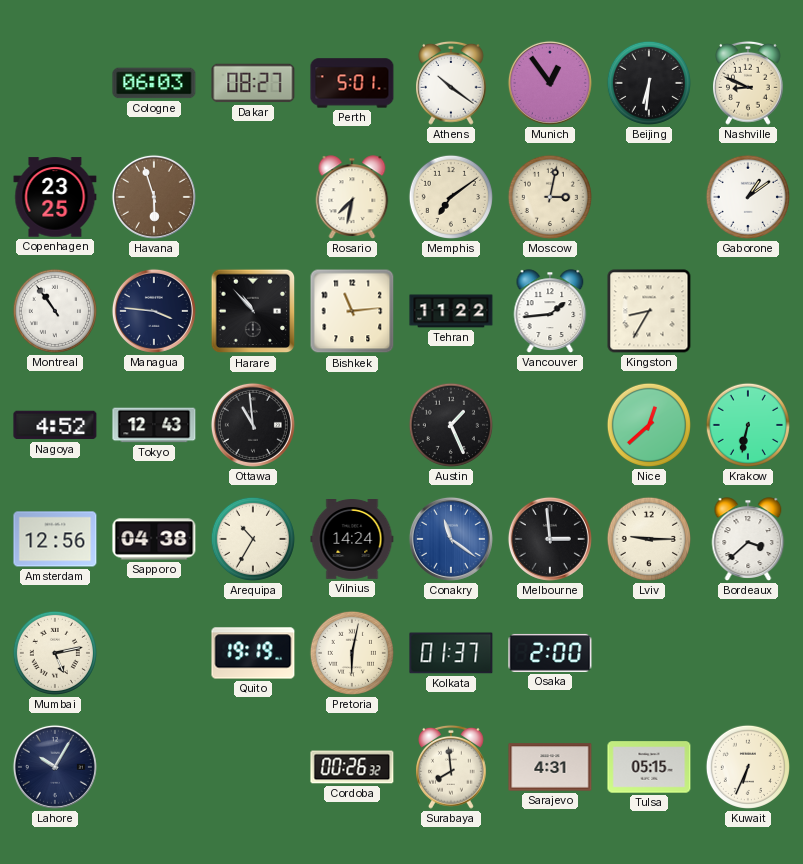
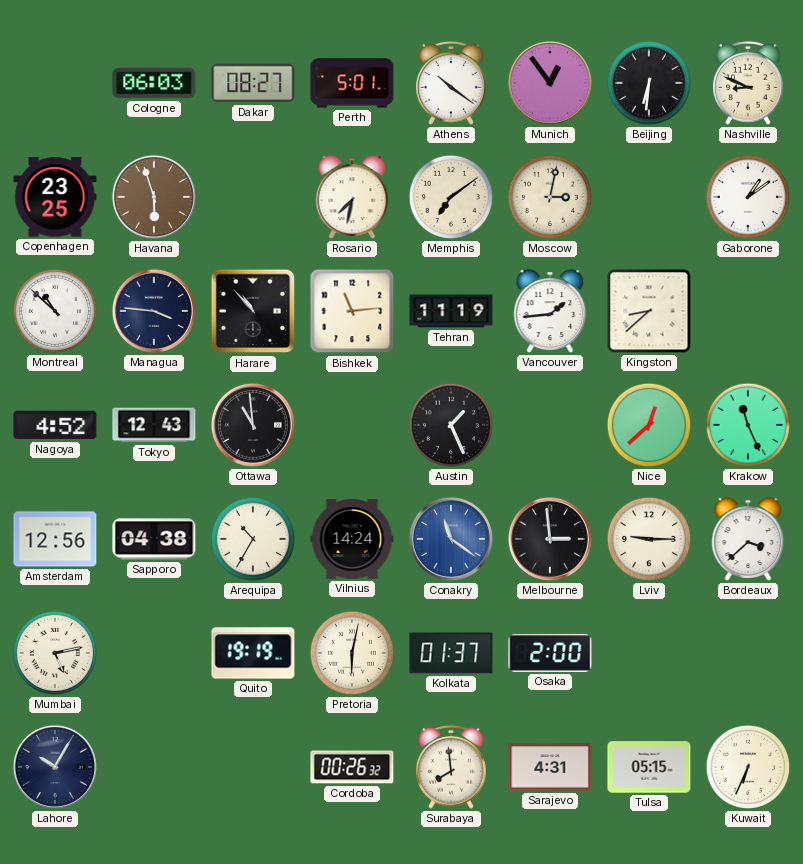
Montreal: 10:54 -> 10:52 (55, 311)
Tehran: 11:22 -> 11:19 (451, 311)
Kingston: 8:35 -> 8:38 (649, 311)
Krakow: 6:32 -> 11:26 (748, 425)
